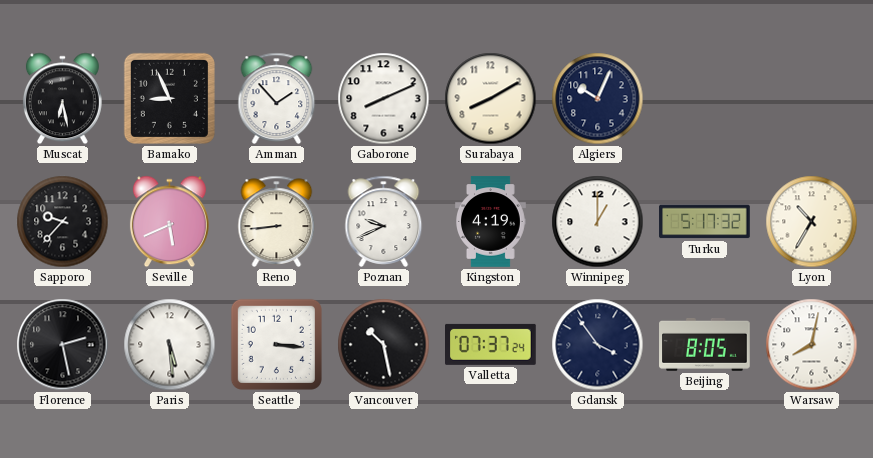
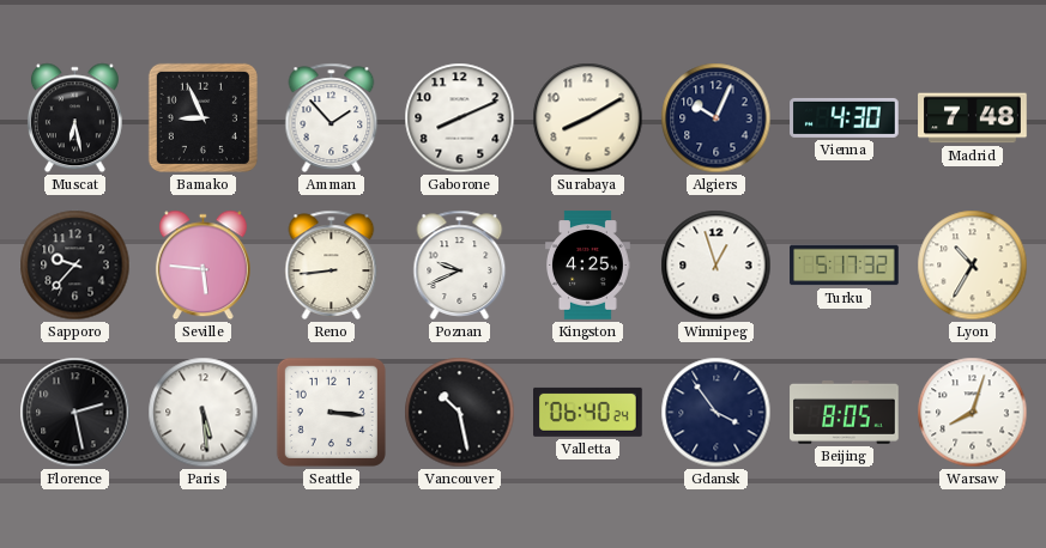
Vienna: none -> 4:30 (845, 117)
Madrid: none -> 7:48 (973, 118)
Seville: 5:41 -> 5:46 (202, 266)
Kingston: 4:19 -> 4:25 (588, 266)
Winnipeg: 1:00 -> 12:57 (717, 266)
Valletta: 07:37 -> 06:40 (588, 412)
Warsaw: 8:02 -> 8:03 (973, 413)
